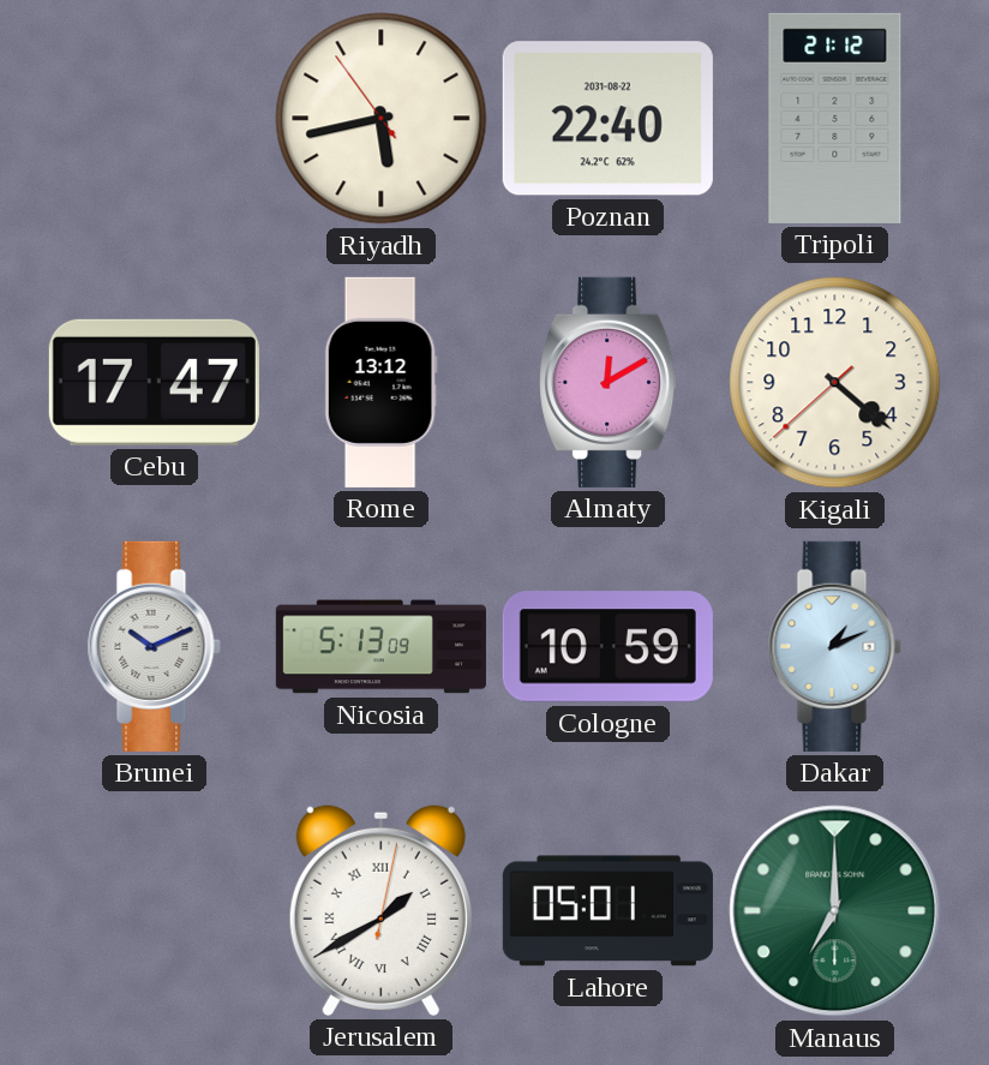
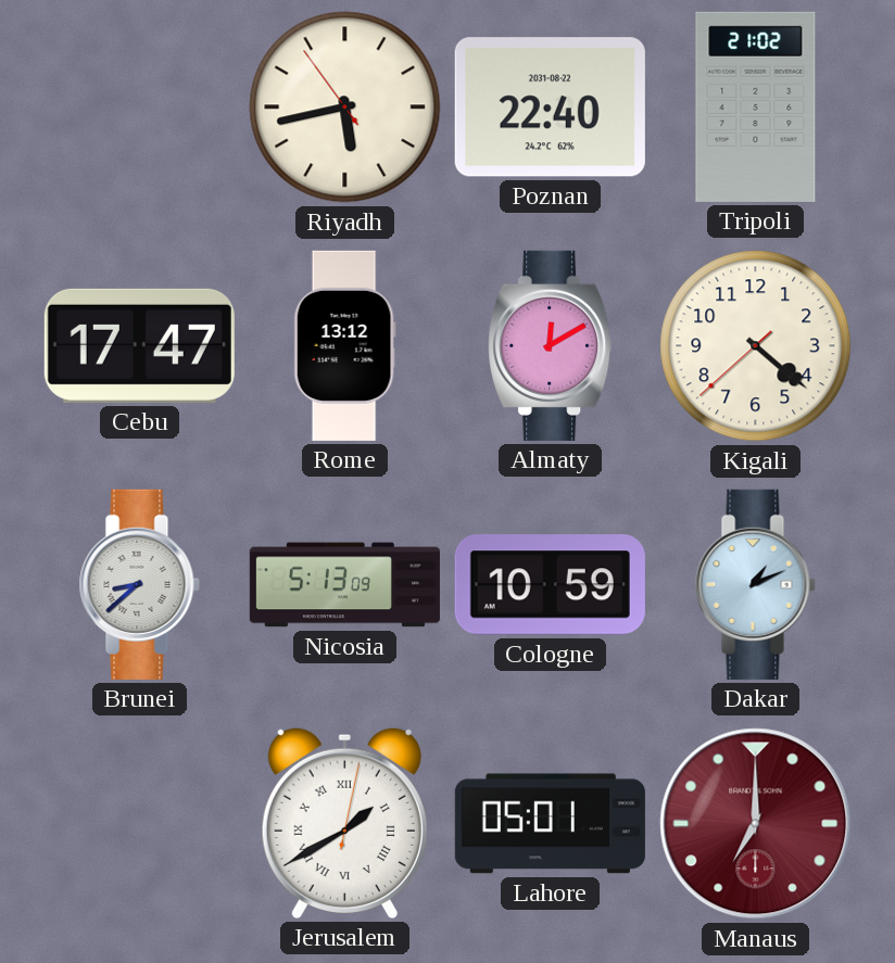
Tripoli: 21:12 -> 21:02 (756, 106)
Brunei: 10:11 -> 8:38 (139, 584)
Manaus dial: green -> burgundy (756, 824)
